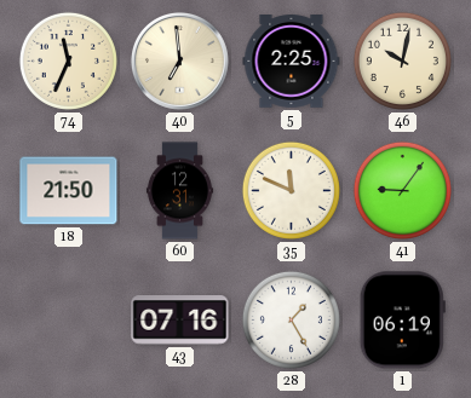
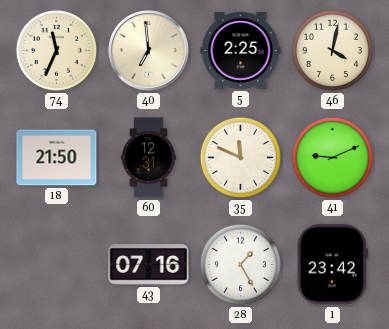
46: 10:02 -> 4:02 (332, 50)
41: 9:06 -> 9:11 (332, 157)
1: 06:19 -> 23:42 (332, 265)
